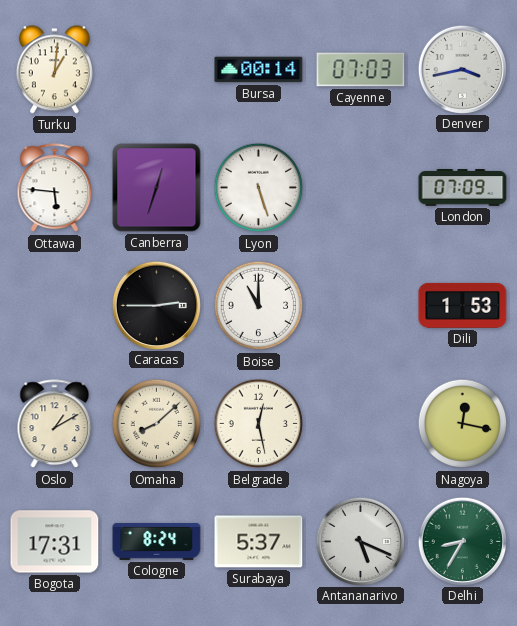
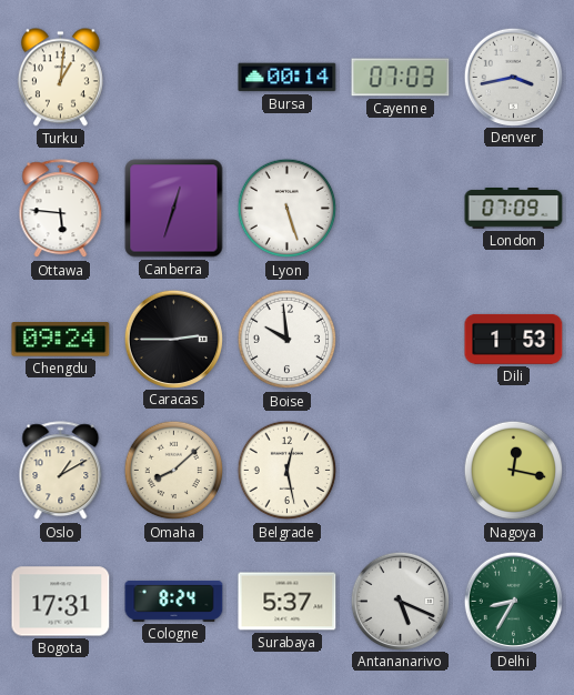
Chengdu: none -> 09:24 (61, 340)
Boise: 11:00 -> 9:59 (288, 340)
